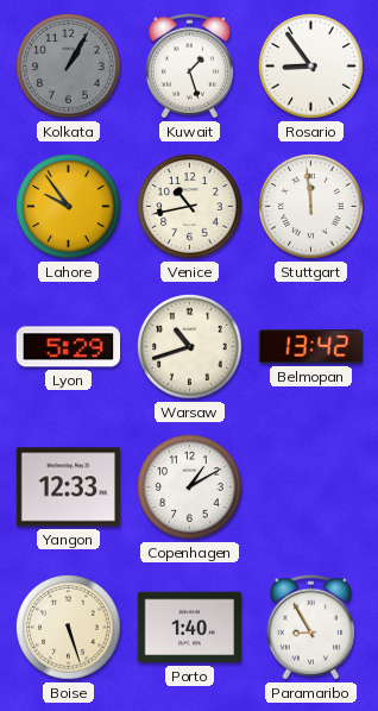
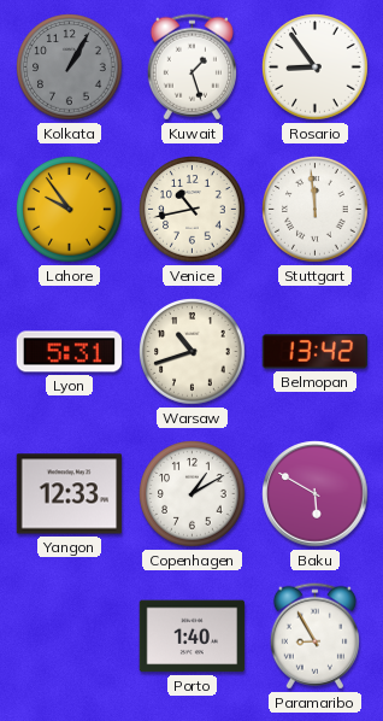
Lyon: 5:29 -> 5:31 (70, 352)
Baku: none -> 5:50 (316, 494)
Boise: 5:27 -> none (69, 628)
